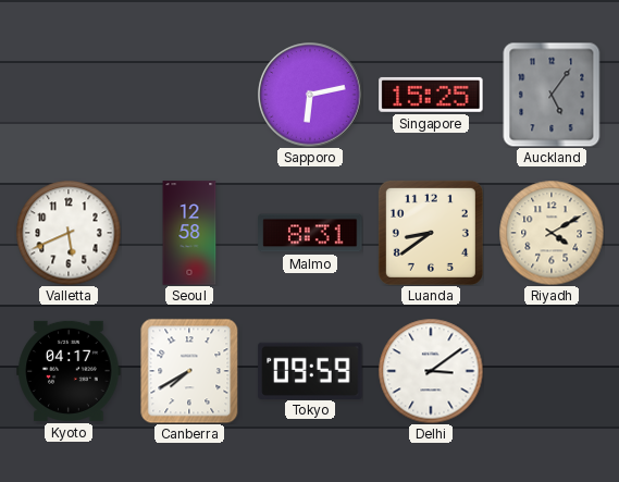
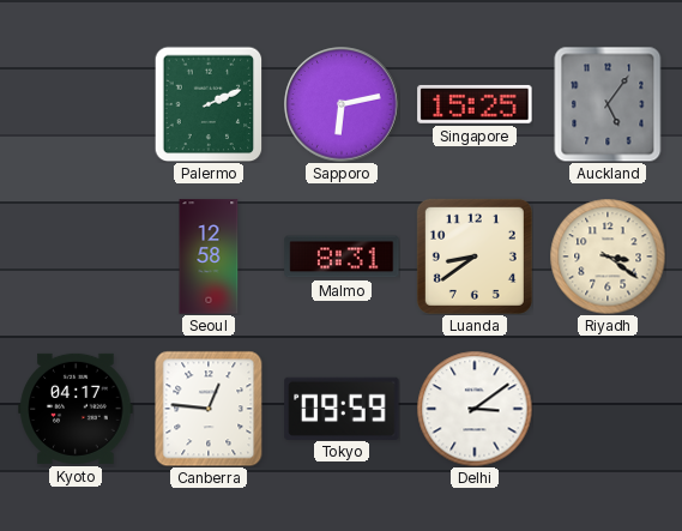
Palermo: none -> 2:11 (209, 104)
Valletta: 5:41 -> none (69, 233)
Riyadh: 4:10 -> 3:21 (608, 257)
Canberra: 7:40 -> 12:46 (209, 409)
